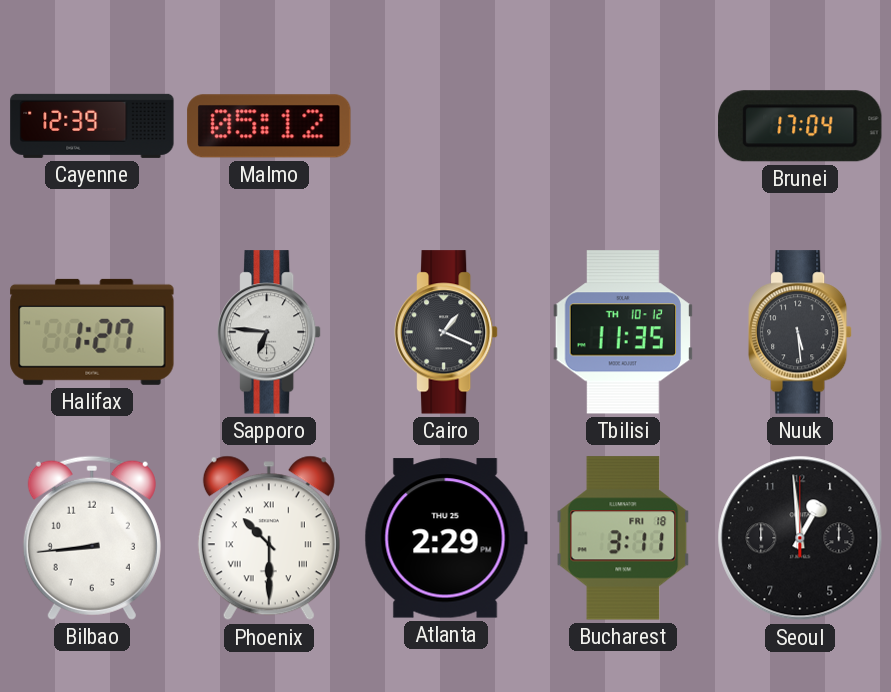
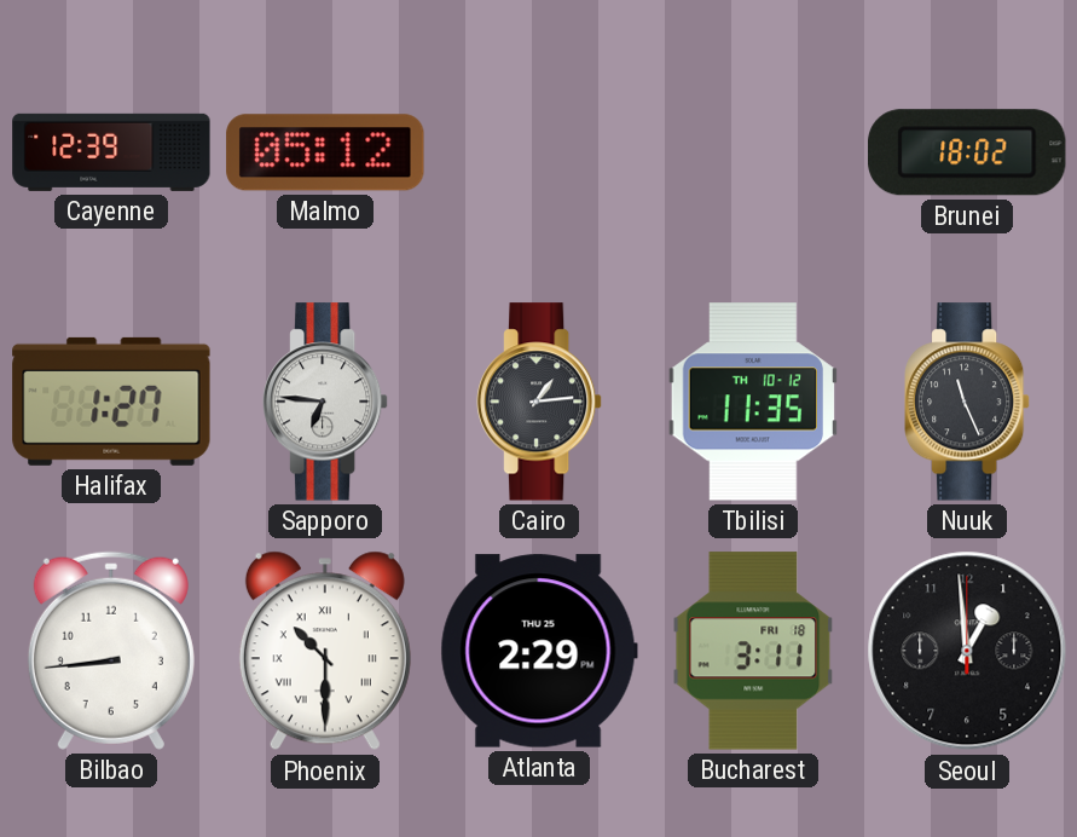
Brunei: 17:04 -> 18:02 (967, 152)
Cairo: 1:19 -> 1:14 (539, 402)
Nuuk: 5:29 -> 11:26 (967, 402)
